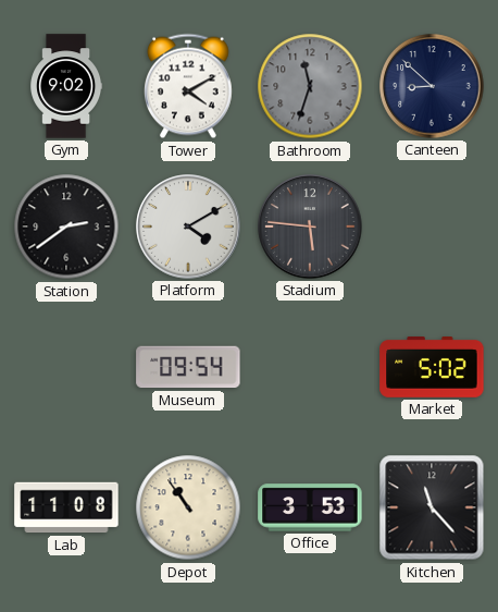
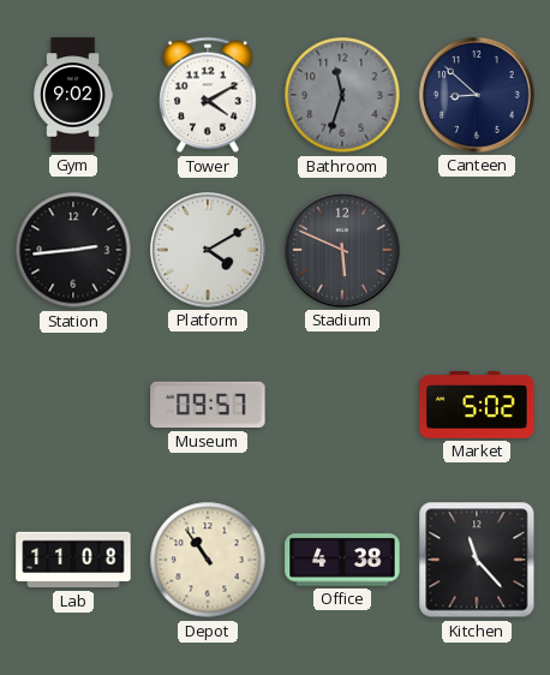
Station: 2:39 -> 2:44 (73, 250)
Stadium: 5:46 -> 5:49 (342, 250)
Museum: 09:54 -> 09:57 (208, 405)
Office: 3:53 -> 4:38 (342, 560)
